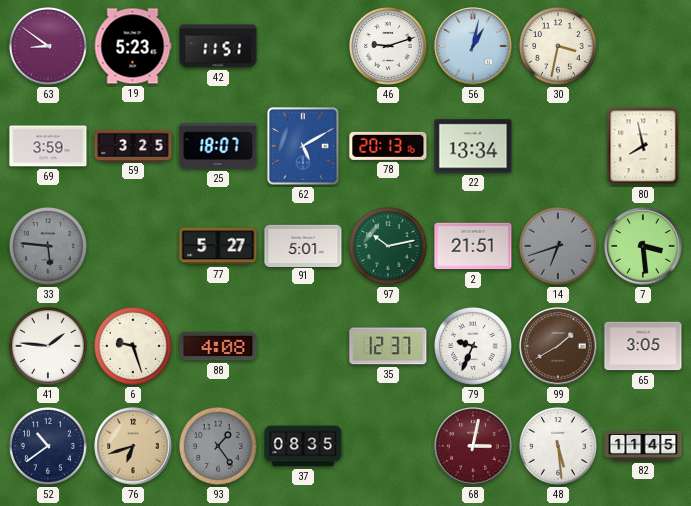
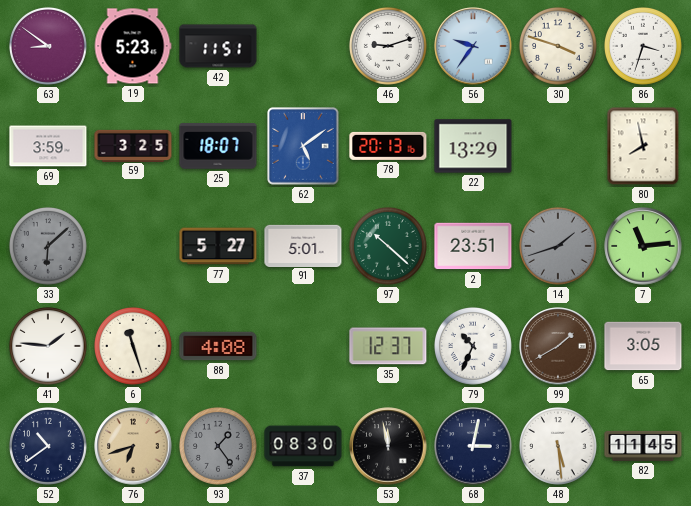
56: 1:02 -> 9:36 (473, 46)
30: 3:32 -> 3:48 (558, 46)
86: none -> 3:33 (643, 46)
62: 5:10 -> 5:09 (303, 146)
22: 13:34 -> 13:29 (473, 146)
33: 5:46 -> 6:08 (48, 246)
97: 10:13 -> 10:22 (388, 246)
2: 21:51 -> 23:51 (473, 246)
14: 6:42 -> 1:42 (558, 246)
7: 3:29 -> 11:14 (643, 246)
6: 9:27 -> 11:27 (133, 346)
79: 9:34 -> 10:34 (473, 346)
37: 08:35 -> 08:30 (303, 446)
53: none -> 11:58 (388, 446)
68 dial: burgundy -> navy (473, 446)
